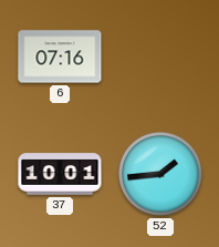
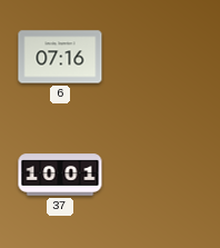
52: 1:44 -> none (160, 174)
